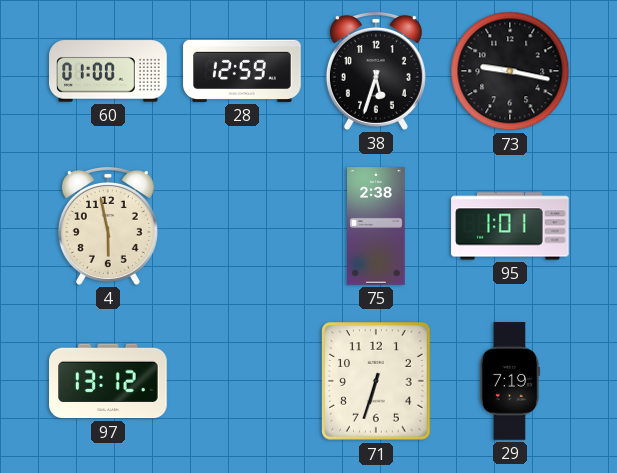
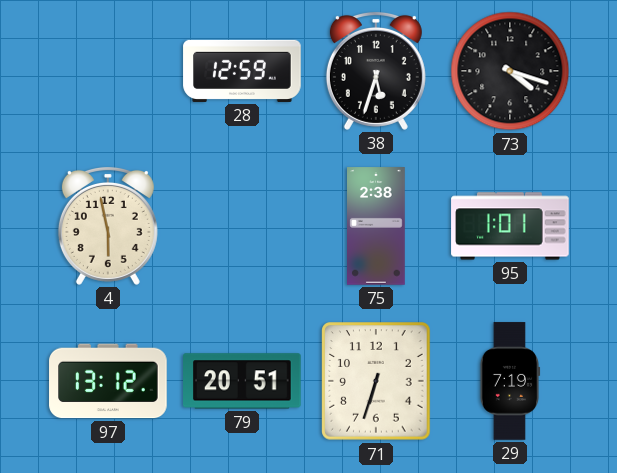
60: 01:00 -> none (108, 71)
73: 9:17 -> 4:18 (510, 71)
79: none -> 20:51 (243, 381)
